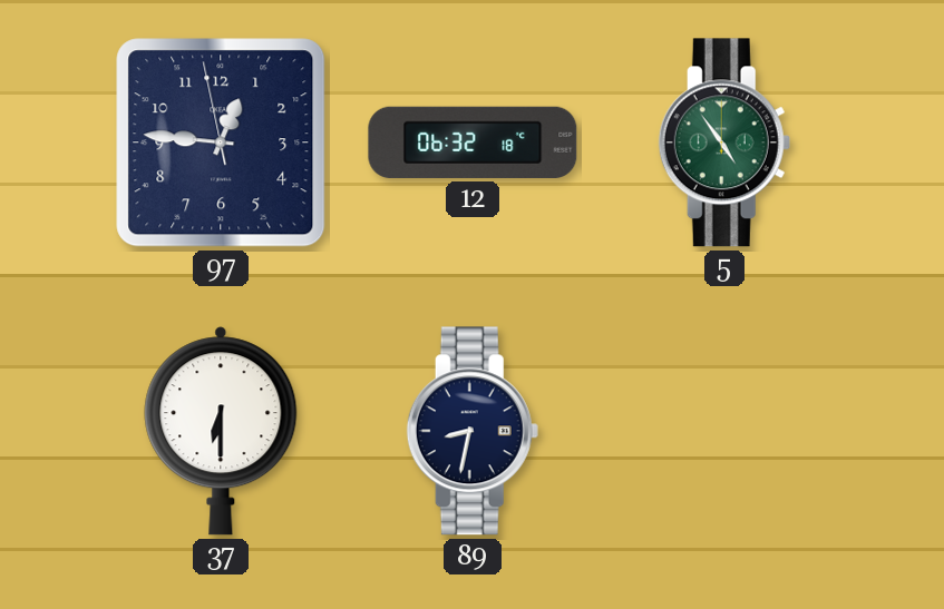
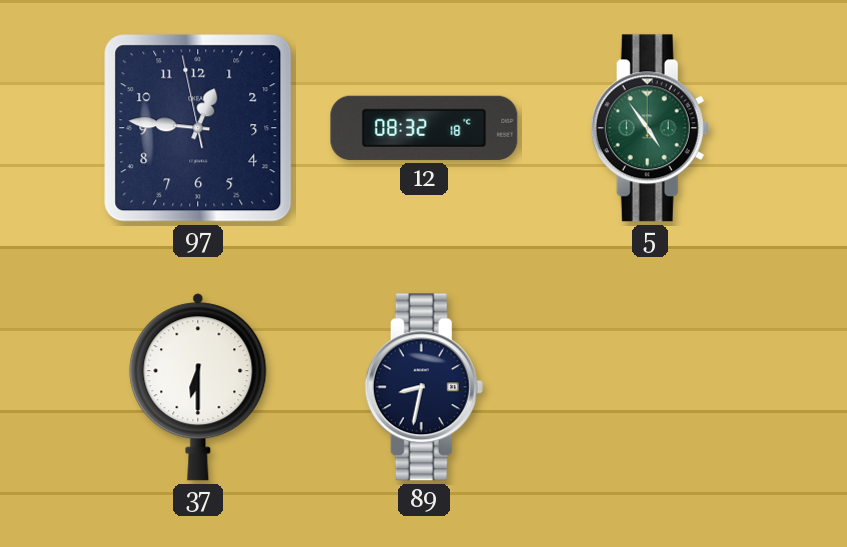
12: 06:32 -> 08:32 (424, 128)
